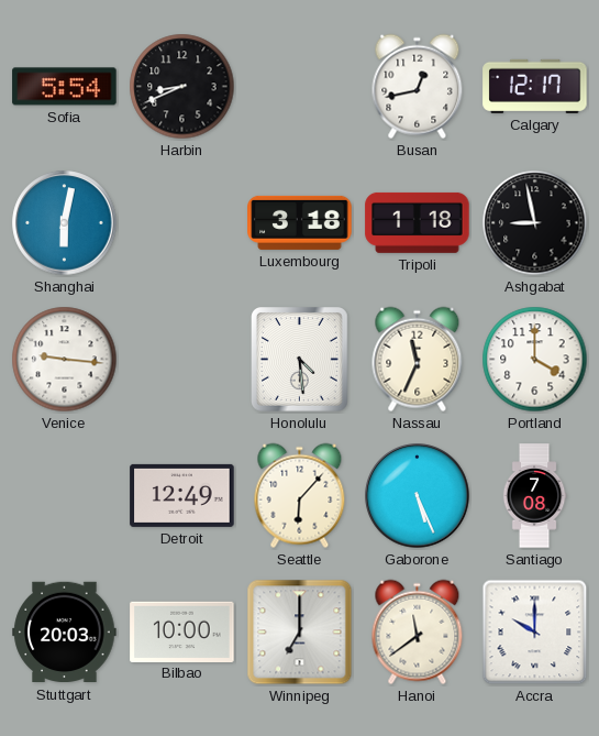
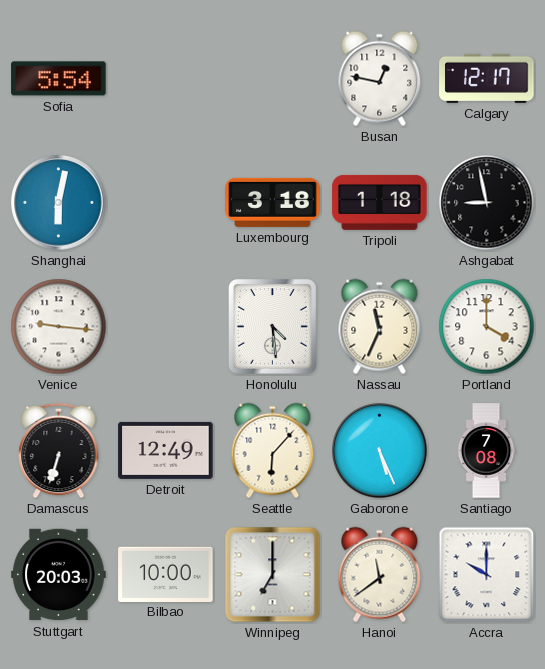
Harbin: 8:41 -> none (182, 87)
Busan: 12:43 -> 12:47 (380, 79)
Damascus: none -> 6:33 (59, 451)
